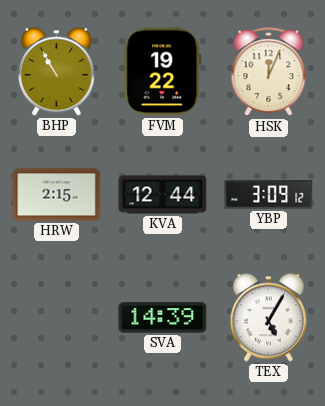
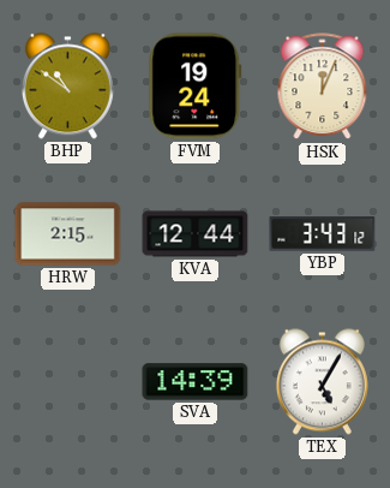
BHP: 10:55 -> 10:51 (67, 87)
FVM: 19:22 -> 19:24 (196, 87)
YBP: 3:09 -> 3:43 (323, 234)
